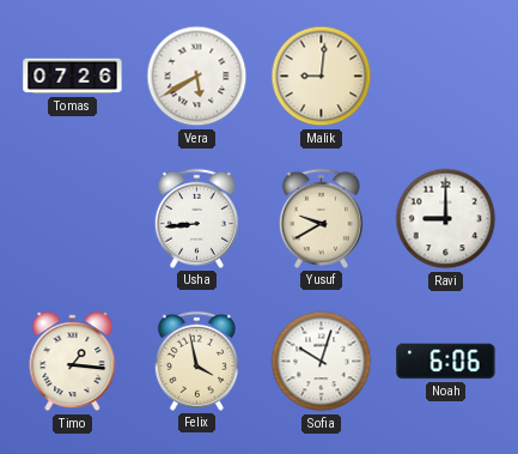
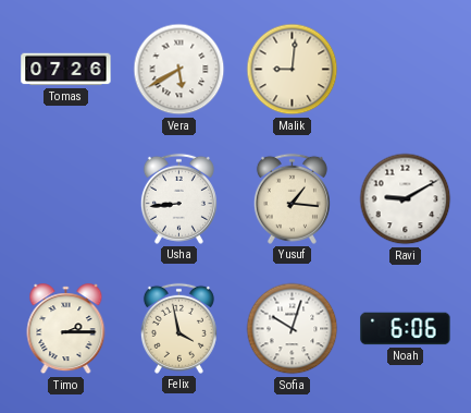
Yusuf: 9:40 -> 1:16 (292, 198)
Ravi: 9:00 -> 9:10 (406, 199)
Timo: 1:16 -> 2:15 (66, 329)
